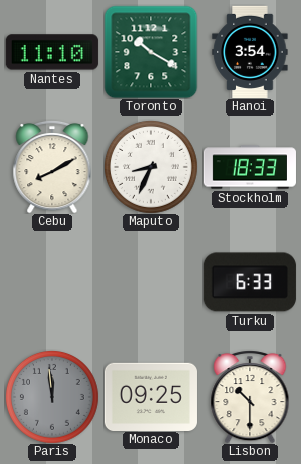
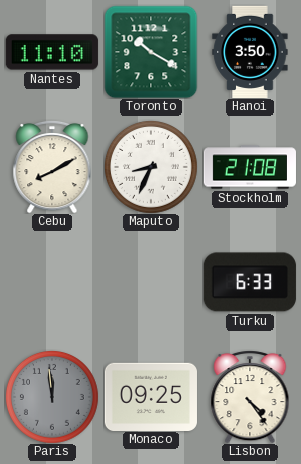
Hanoi: 3:54 -> 3:50 (250, 52)
Stockholm: 18:33 -> 21:08 (250, 167)
Lisbon: 10:30 -> 4:24 (250, 397)
